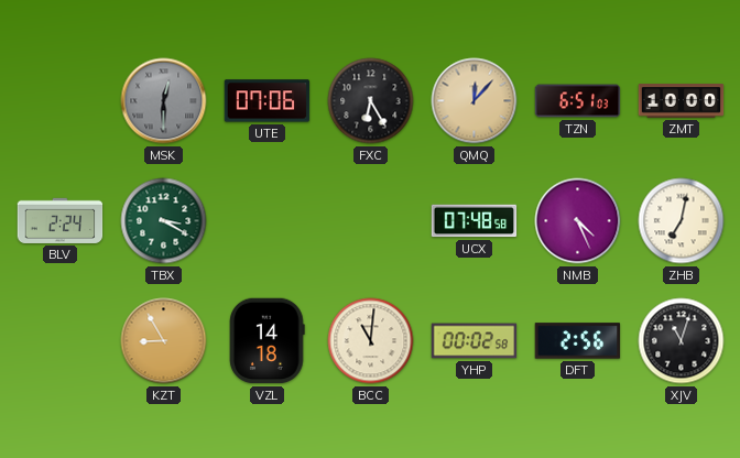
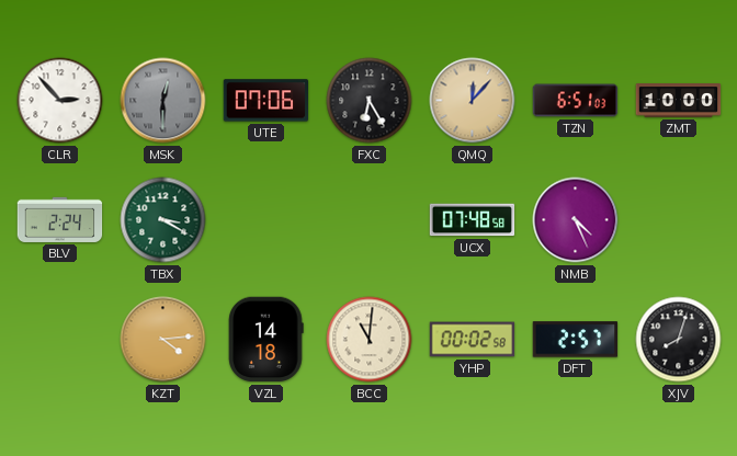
CLR: none -> 2:53 (60, 101)
ZHB: 7:02 -> none (682, 221)
KZT: 8:55 -> 4:14 (163, 340)
DFT: 2:56 -> 2:57 (576, 340)
XJV: 11:03 -> 8:03 (679, 340)
